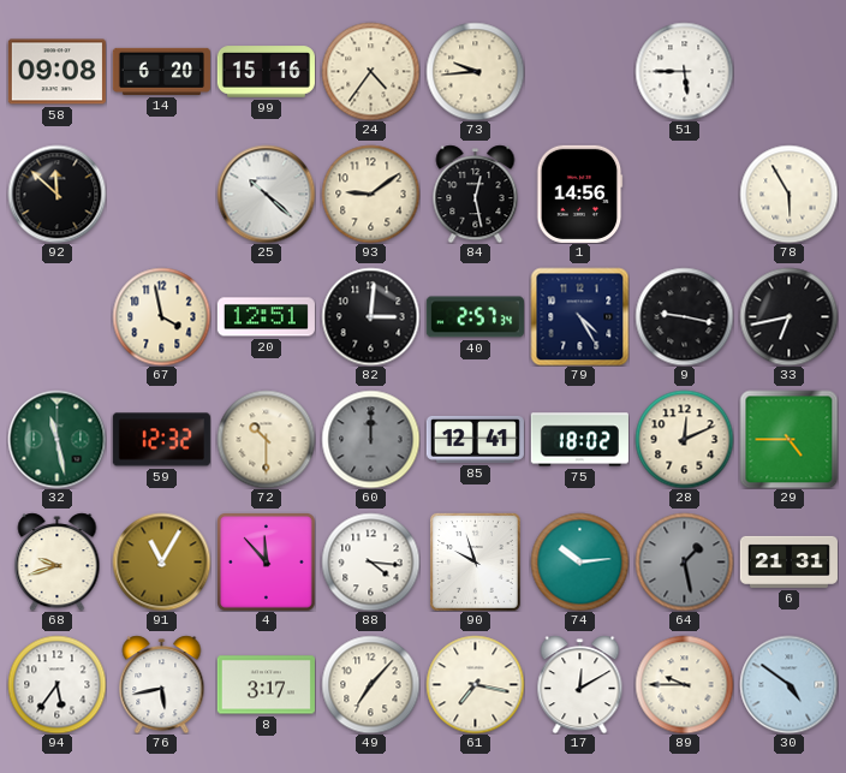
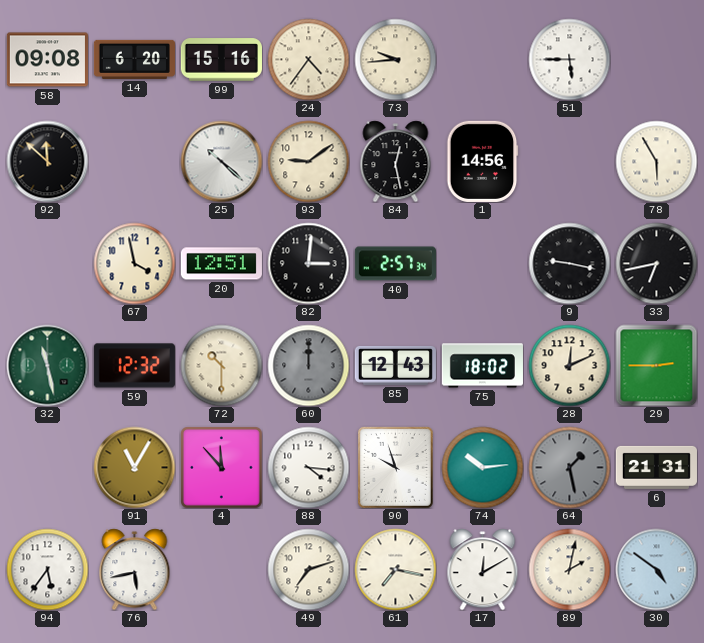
79: 4:25 -> none (579, 316)
85: 12:41 -> 12:43 (395, 365)
29: 4:45 -> 2:45 (656, 365)
68: 9:42 -> none (58, 561)
8: 3:17 -> none (266, 685)
49: 7:07 -> 7:12 (308, 569)
89: 9:45 -> 2:02 (569, 569)
